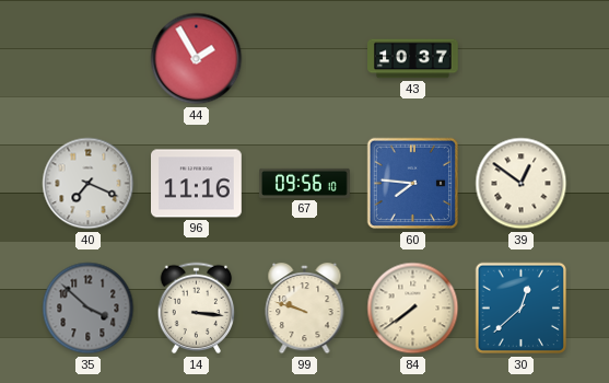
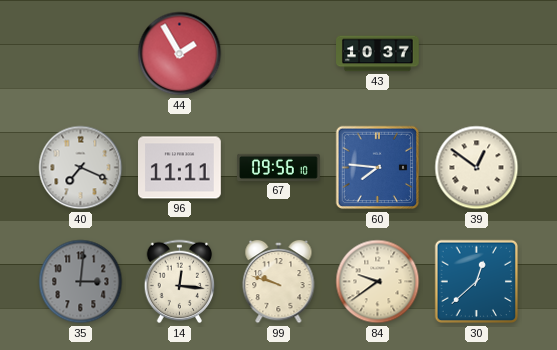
96: 11:16 -> 11:11 (180, 168)
35: 3:52 -> 3:01 (81, 282)
14: 3:16 -> 12:16 (180, 282)
84: 7:39 -> 9:39 (378, 282)
